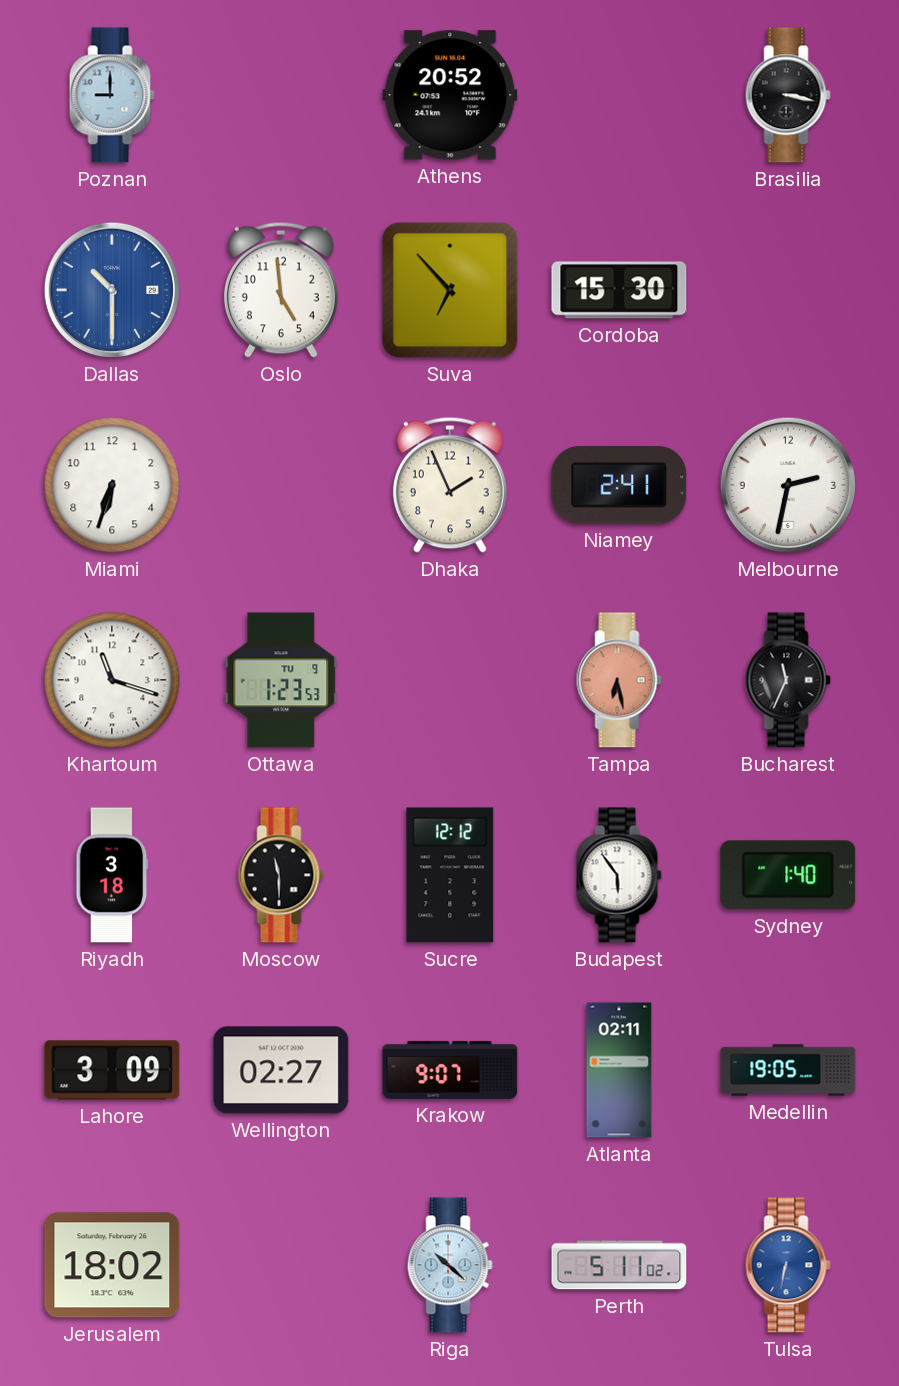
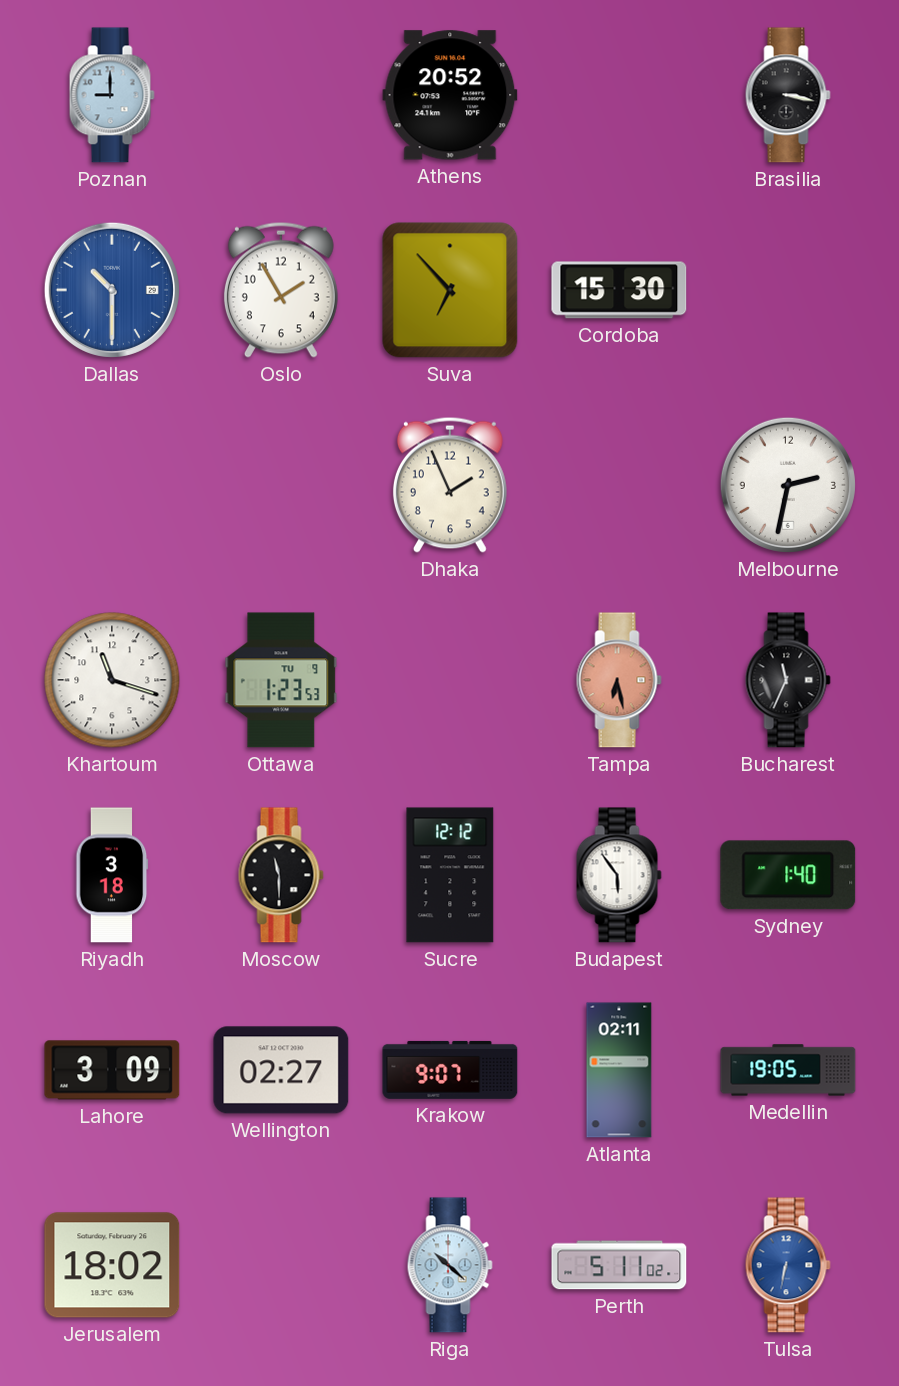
Oslo: 4:59 -> 1:55 (281, 290)
Miami: 6:33 -> none (112, 485)
Niamey: 2:41 -> none (619, 485)
